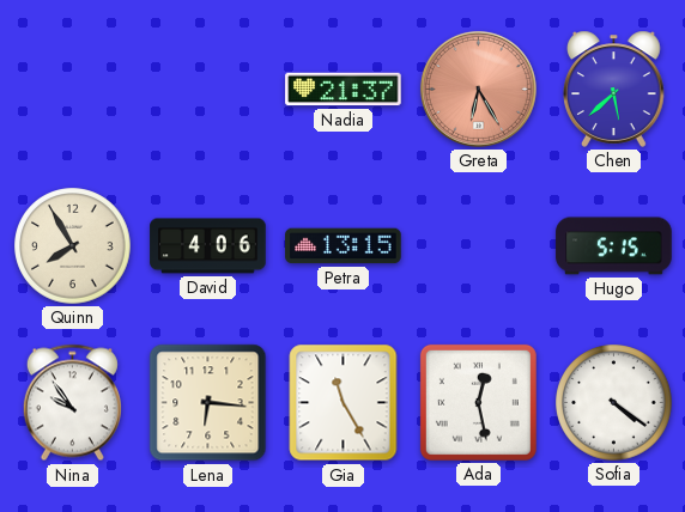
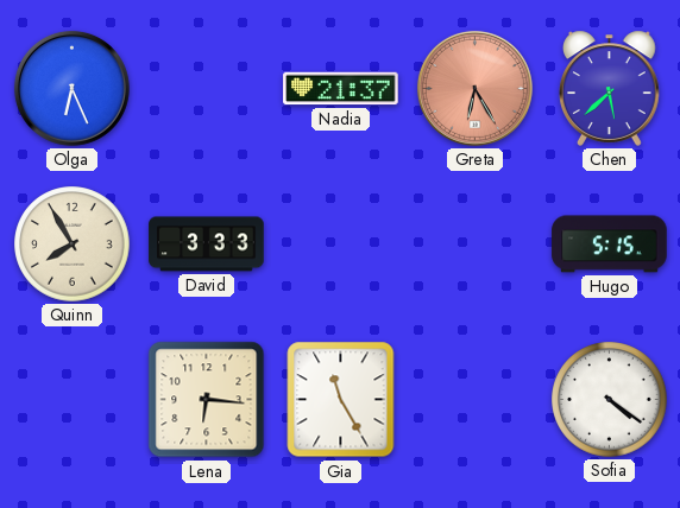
Olga: none -> 6:26 (71, 88)
David: 4:06 -> 3:33 (207, 245)
Petra: 13:15 -> none (344, 246)
Nina: 9:54 -> none (72, 403)
Ada: 12:28 -> none (478, 402)
